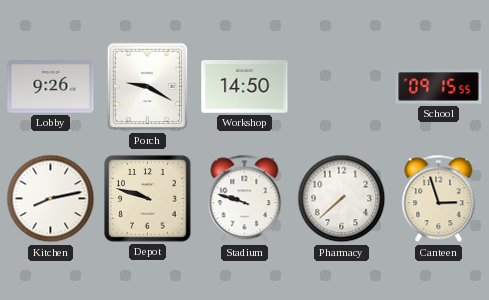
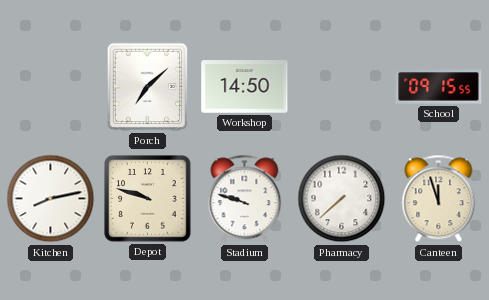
Lobby: 9:26 -> none (51, 87)
Porch: 9:20 -> 7:08 (148, 87)
Canteen: 2:57 -> 11:57 (439, 199)
